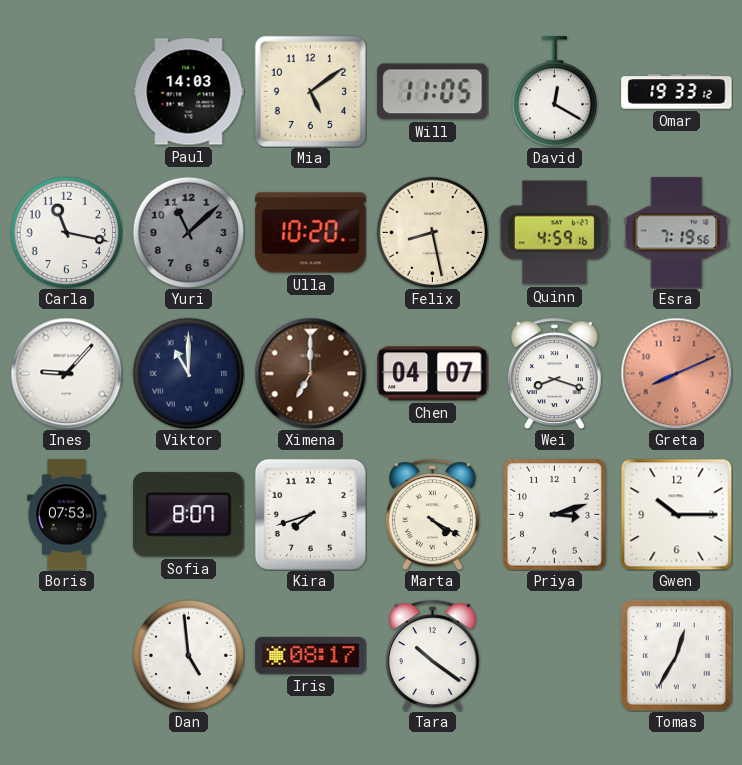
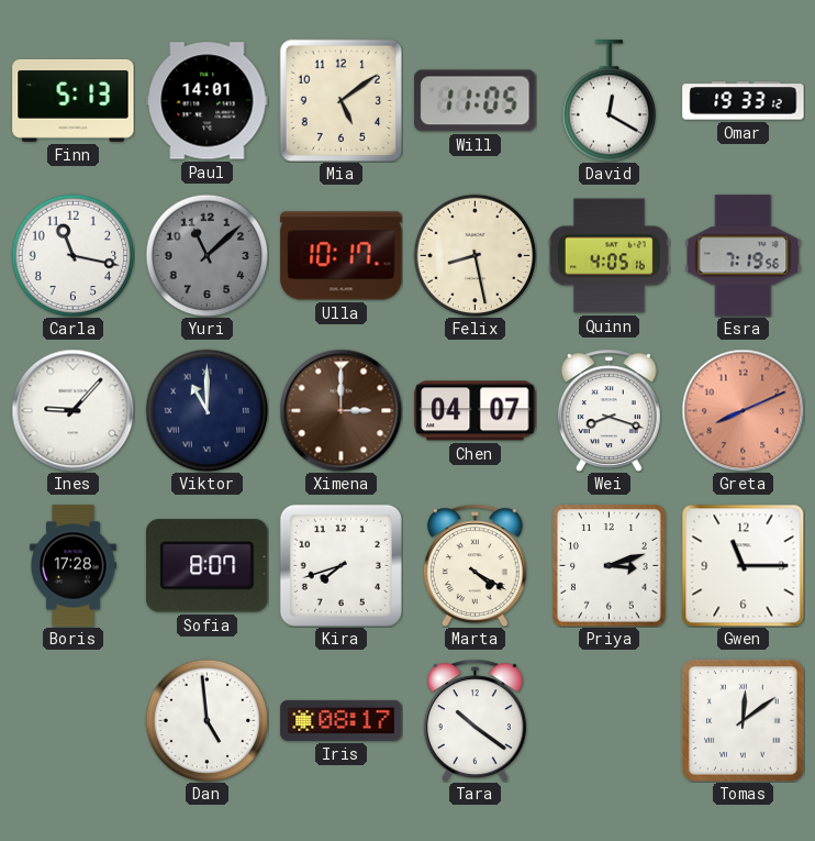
Finn: none -> 5:13 (74, 100)
Paul: 14:03 -> 14:01 (208, 101)
Ulla: 10:20 -> 10:17 (342, 256)
Quinn: 4:59 -> 4:05 (609, 256)
Ximena: 7:00 -> 3:00 (340, 410)
Boris: 07:53 -> 17:28 (74, 566)
Gwen: 10:15 -> 11:15 (743, 565)
Tomas: 12:35 -> 12:09 (744, 721)
